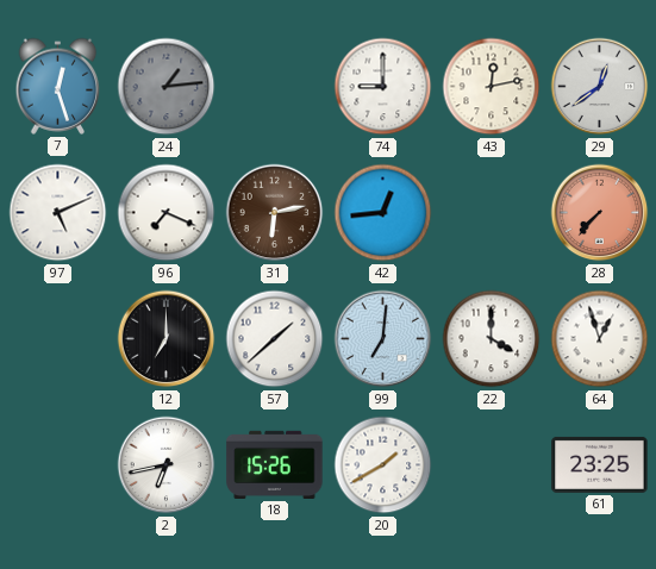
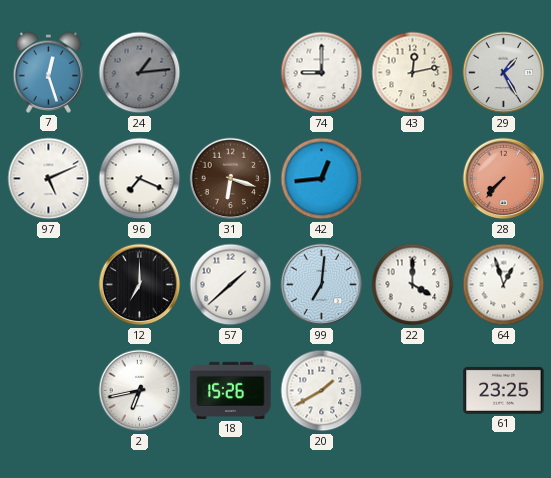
29: 12:39 -> 1:25 (504, 73)
31: 6:13 -> 6:18 (231, 179)
